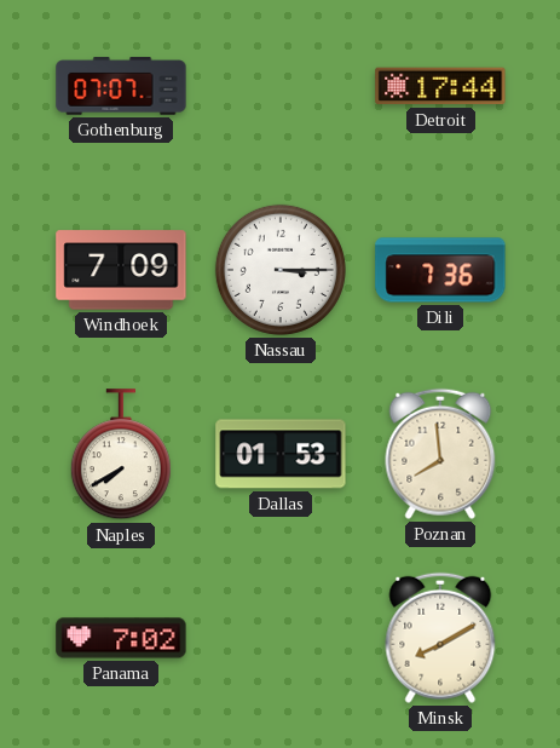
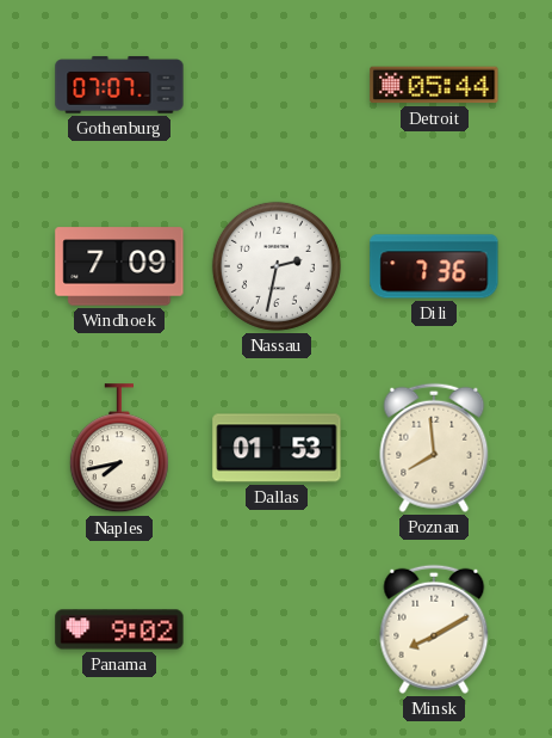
Detroit: 17:44 -> 05:44 (434, 85)
Nassau: 3:15 -> 2:32 (277, 266)
Naples: 7:40 -> 7:43 (119, 449)
Panama: 7:02 -> 9:02 (119, 629)
